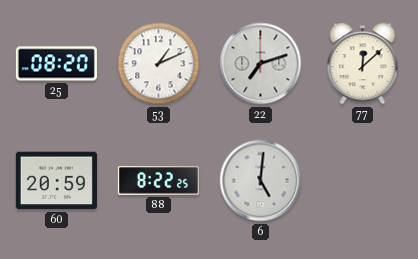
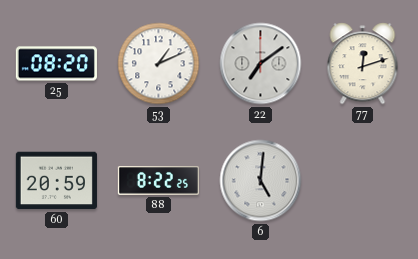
22: 7:12 -> 7:09 (261, 64)
77: 12:08 -> 12:12 (363, 64)
